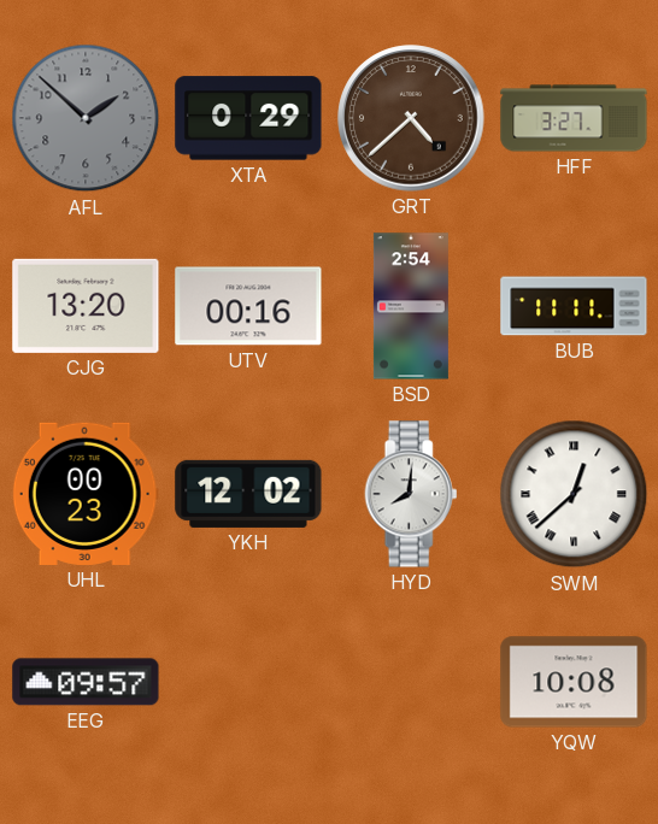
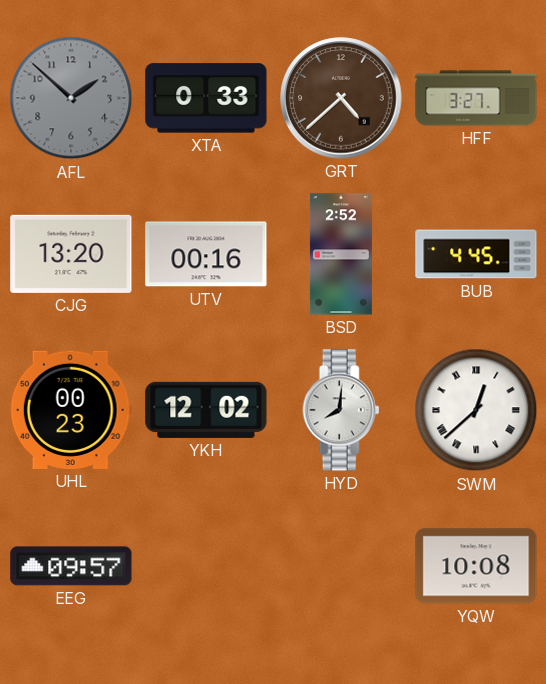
XTA: 0:29 -> 0:33 (206, 98)
BSD: 2:54 -> 2:52 (341, 254)
BUB: 11:11 -> 4:45 (476, 254)
